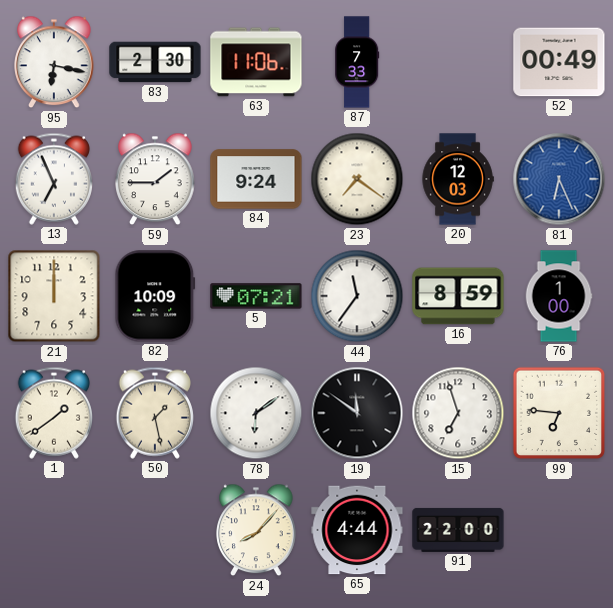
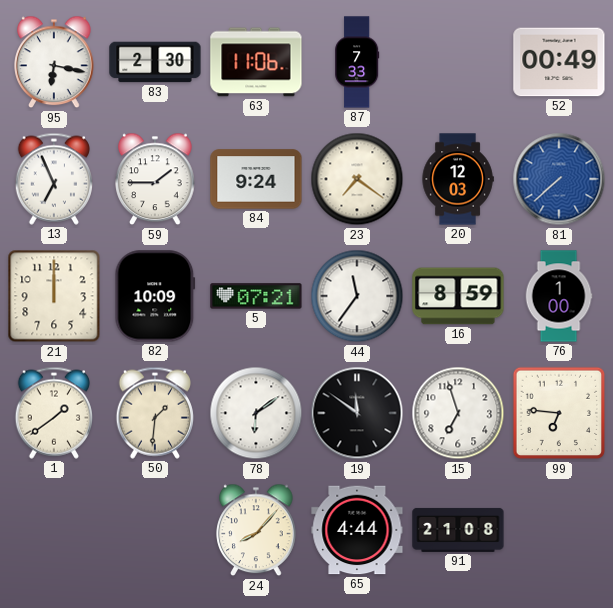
81: 6:26 -> 7:38 (559, 179)
50: 1:28 -> 1:31 (154, 413)
91: 22:00 -> 21:08 (458, 530)
